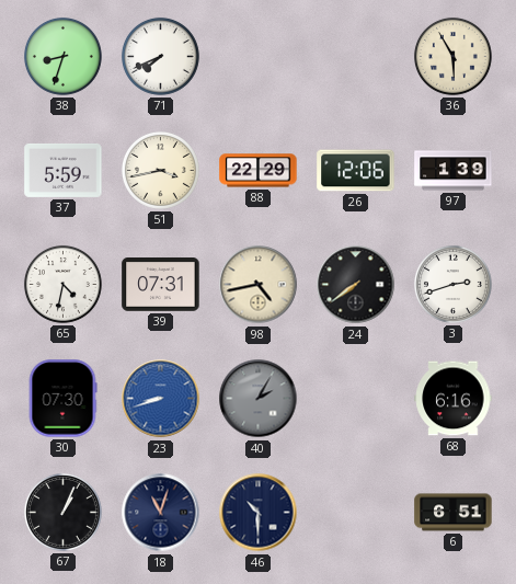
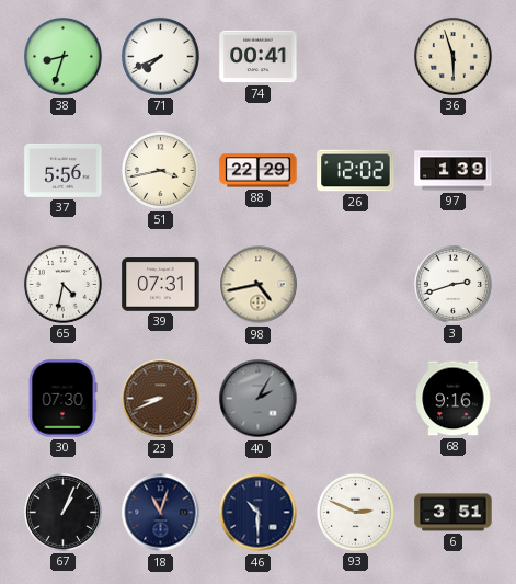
74: none -> 00:41 (259, 57)
36: 5:55 -> 5:57 (452, 56)
37: 5:59 -> 5:56 (64, 170)
26: 12:06 -> 12:02 (356, 171)
24: 7:39 -> none (356, 285)
23: 8:42 -> 8:41 (161, 399)
23 dial: blue -> brown (161, 399)
68: 6:16 -> 9:16 (454, 399)
93: none -> 2:49 (355, 512)
6: 6:51 -> 3:51 (454, 513)
